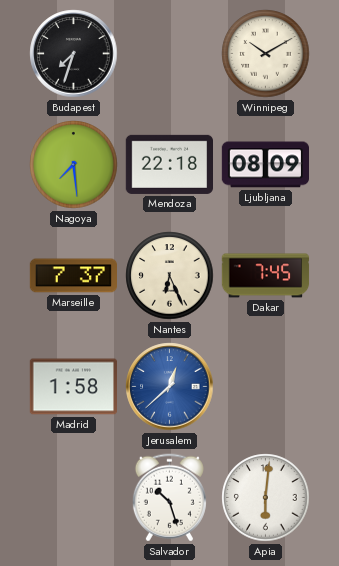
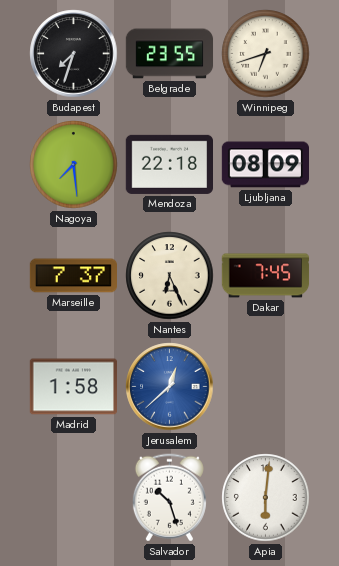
Belgrade: none -> 23:55 (170, 54)
Winnipeg: 10:10 -> 6:42 (266, 54)
